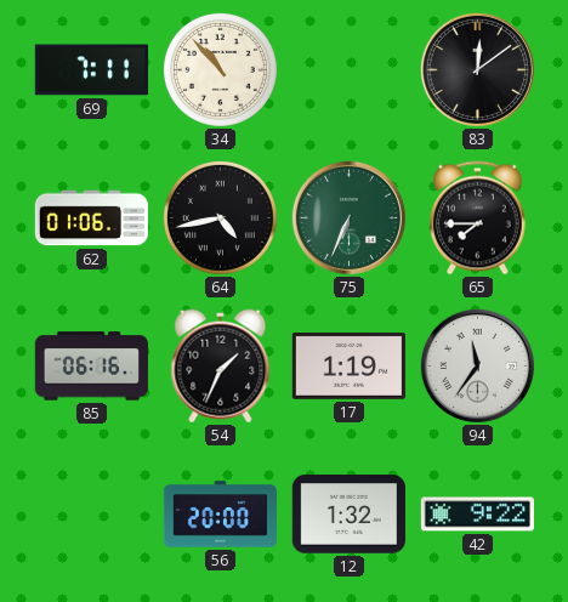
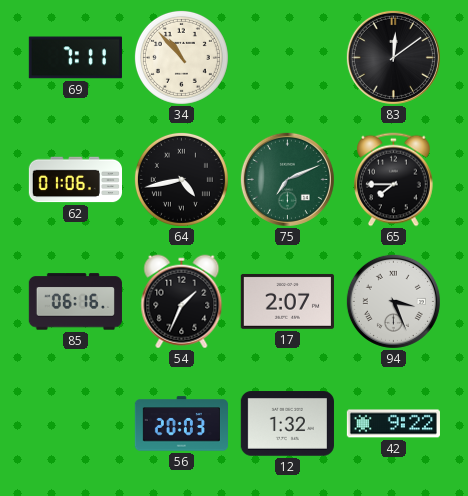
75: 6:34 -> 7:11 (287, 179)
17: 1:19 -> 2:07 (287, 301)
94: 11:36 -> 3:26 (393, 301)
56: 20:00 -> 20:03 (181, 424)
